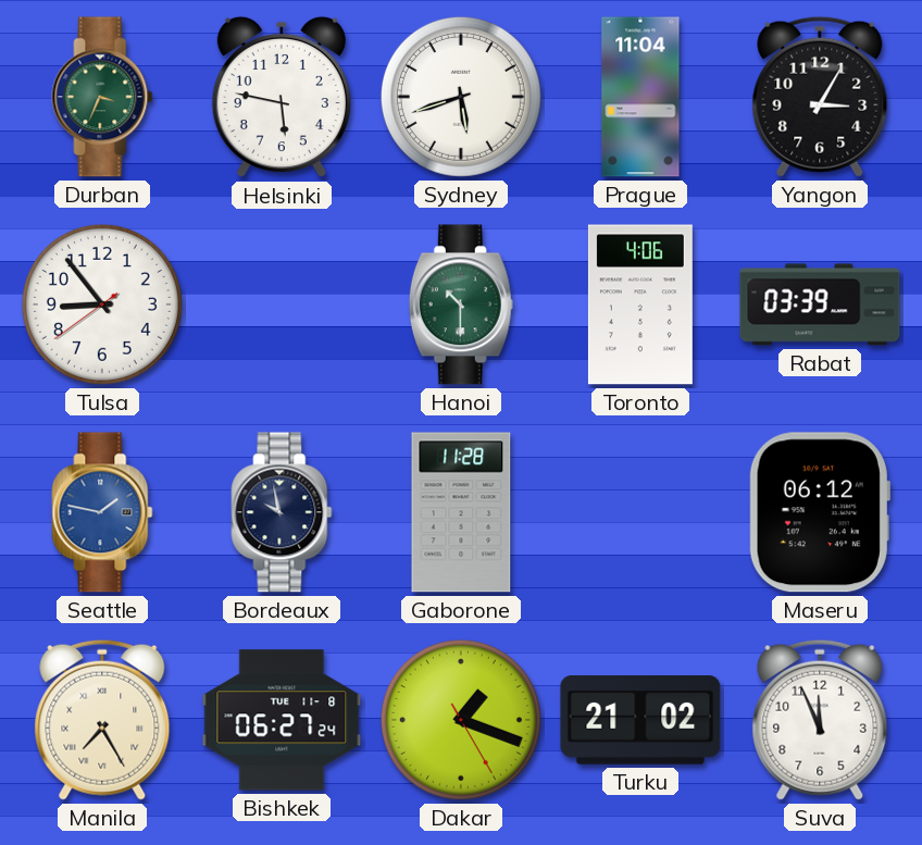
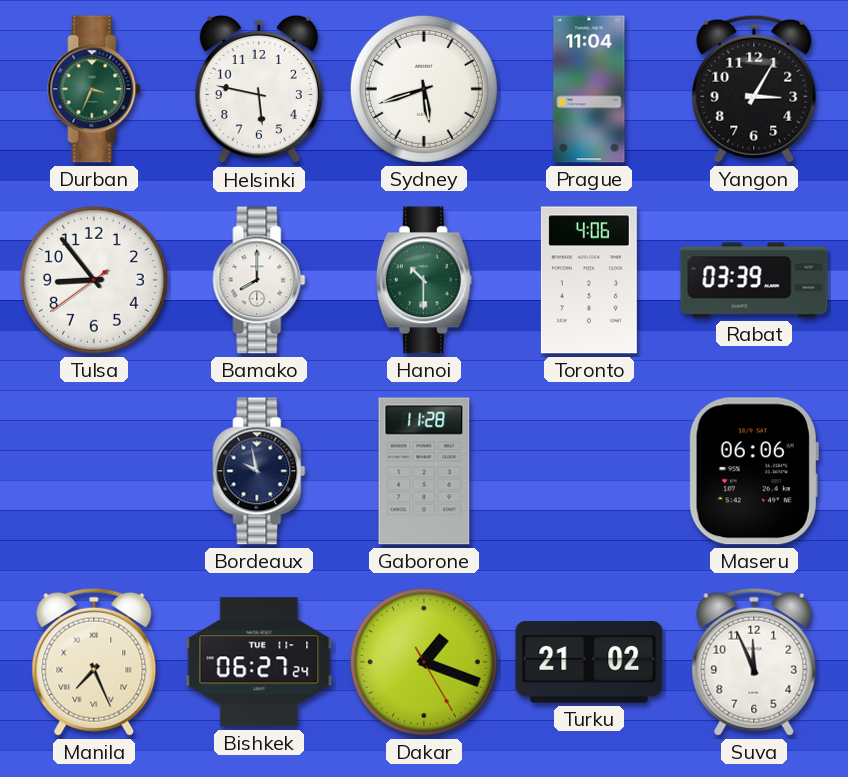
Bamako: none -> 8:00 (259, 280)
Seattle: 1:47 -> none (102, 512)
Maseru: 06:12 -> 06:06 (754, 471)
Manila: 7:25 -> 7:26 (94, 662)
Bishkek date: TUE 11-8 -> TUE 11-1 (259, 662)
